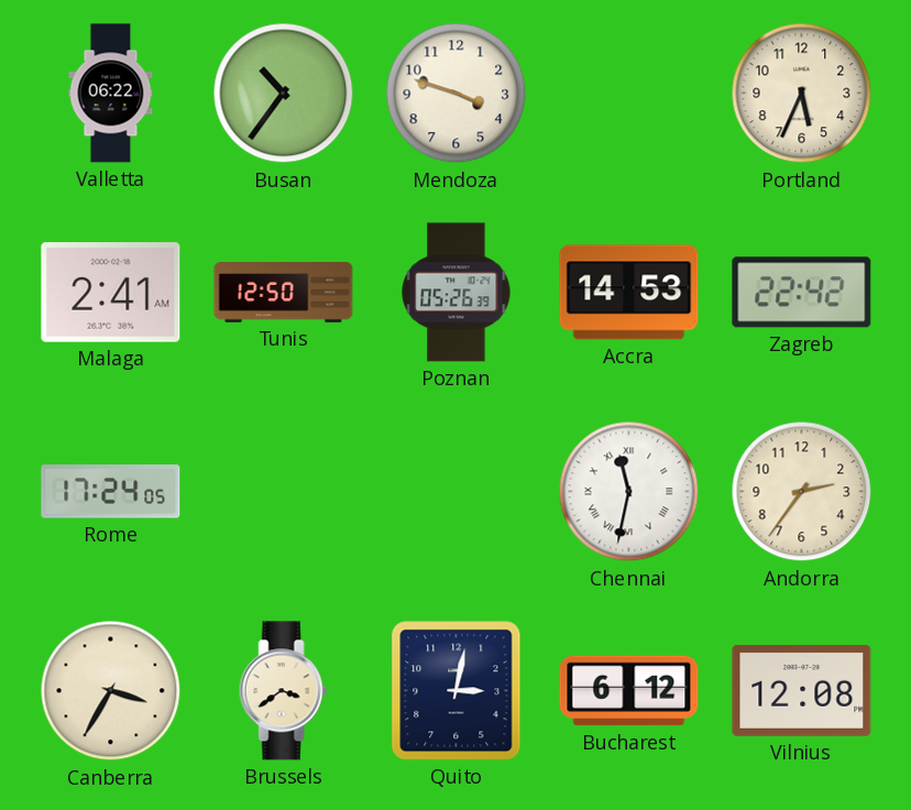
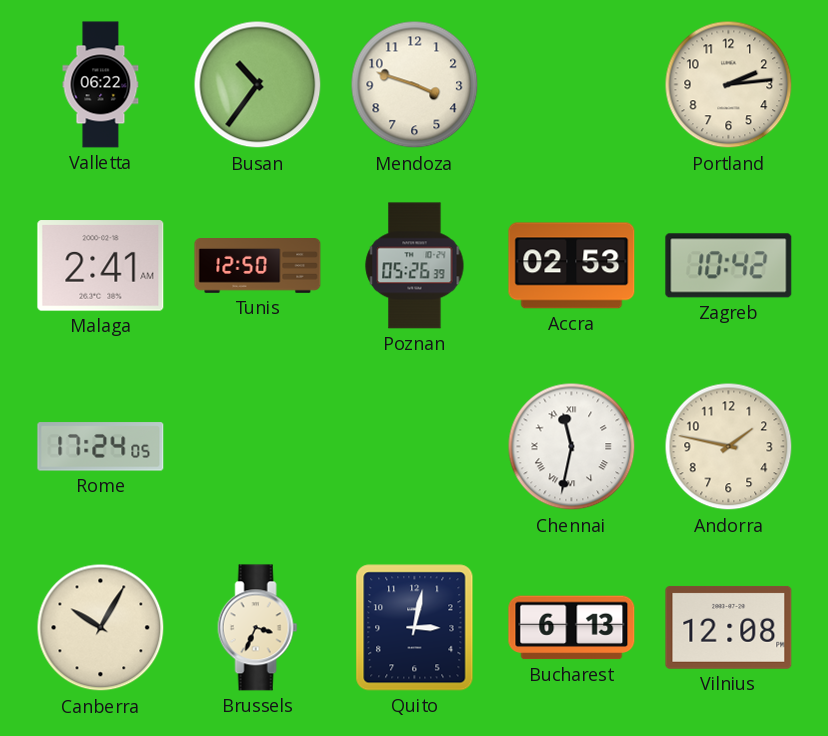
Portland: 5:34 -> 2:14 (729, 85)
Accra: 14:53 -> 02:53 (572, 266)
Zagreb: 22:42 -> 10:42 (729, 266)
Andorra: 2:36 -> 1:47 (729, 447)
Canberra: 3:35 -> 10:05 (101, 628)
Brussels: 3:39 -> 3:34 (258, 628)
Bucharest: 6:12 -> 6:13 (572, 628)
